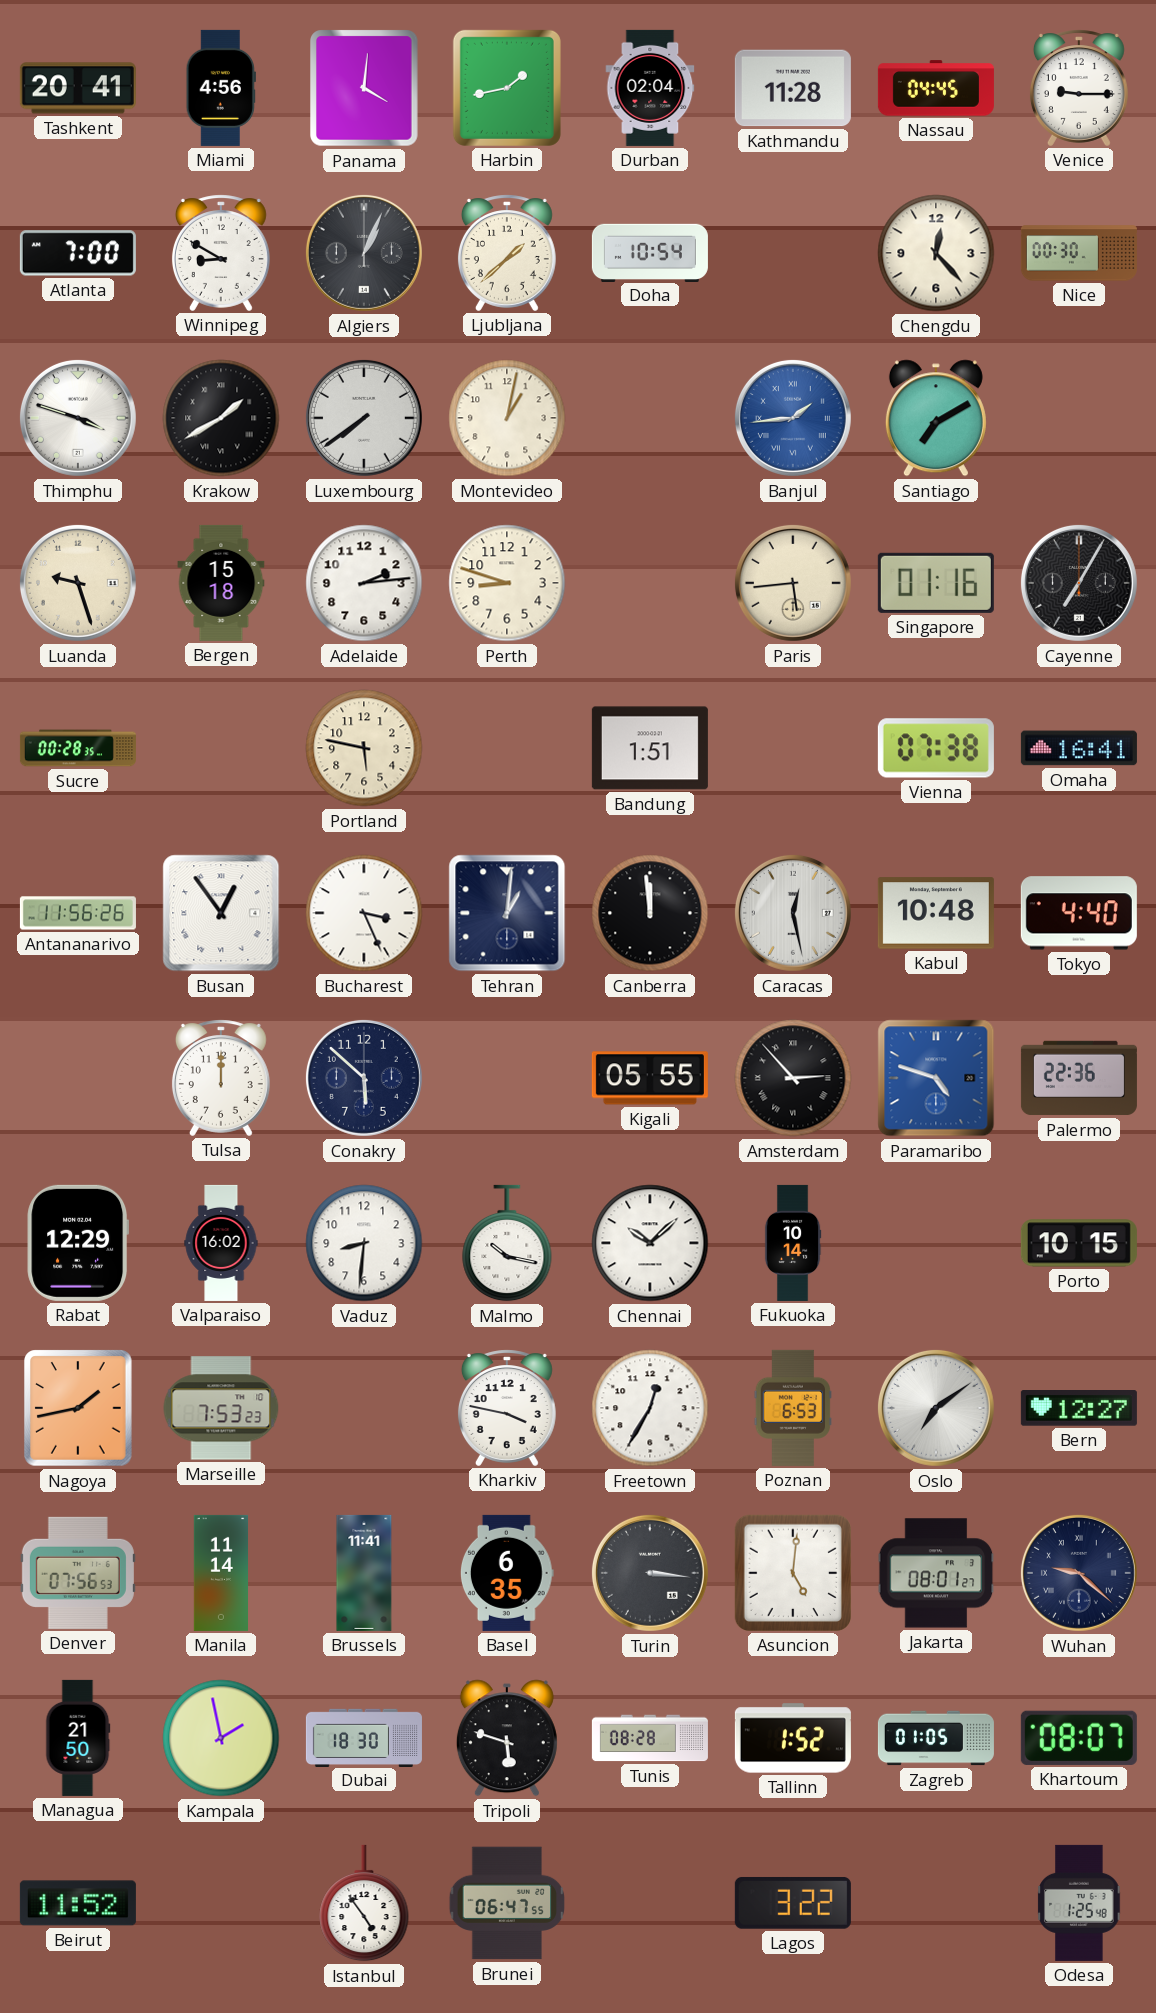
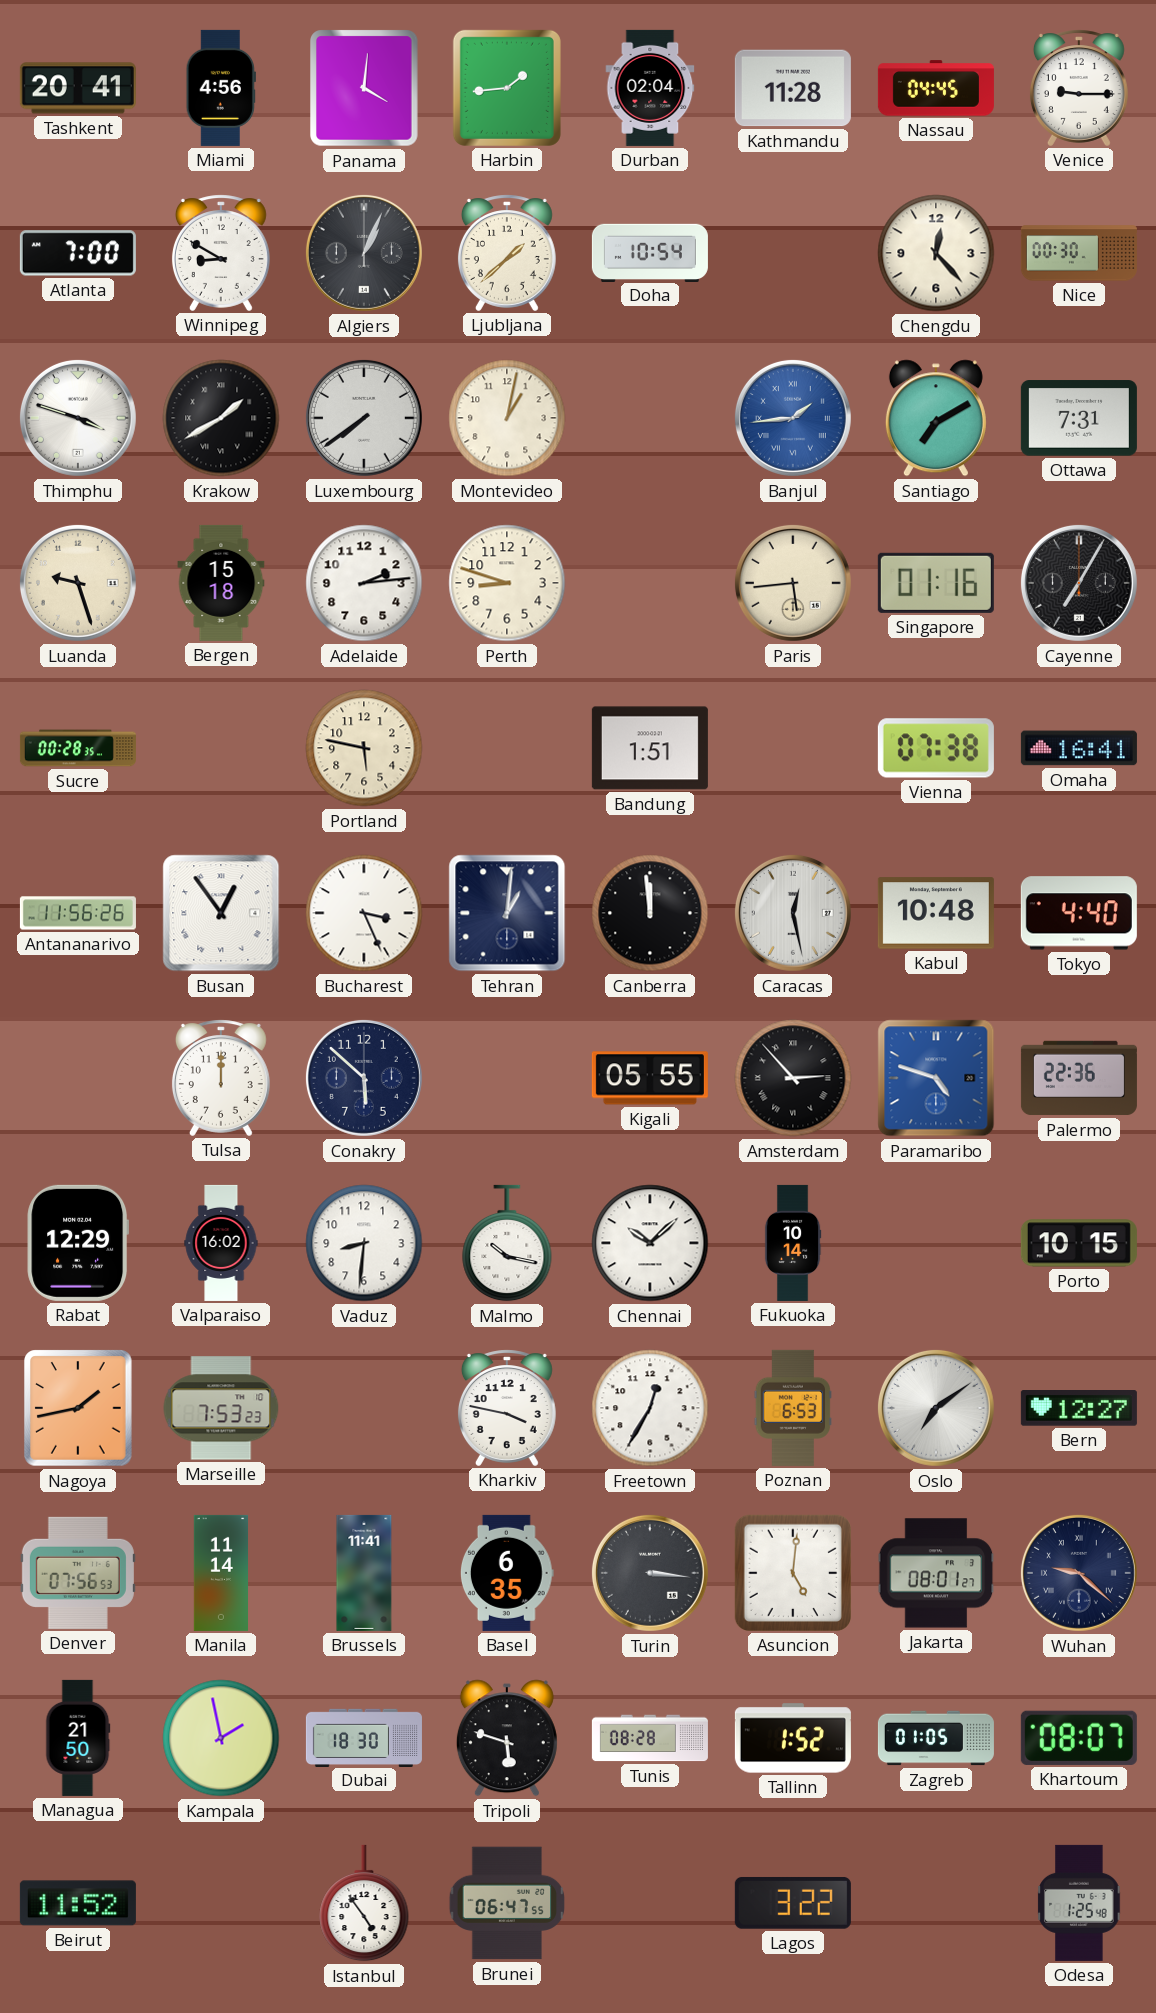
Harbin: 1:43 -> 1:44 (507, 88)
Ottawa: none -> 7:31 (1079, 418)
